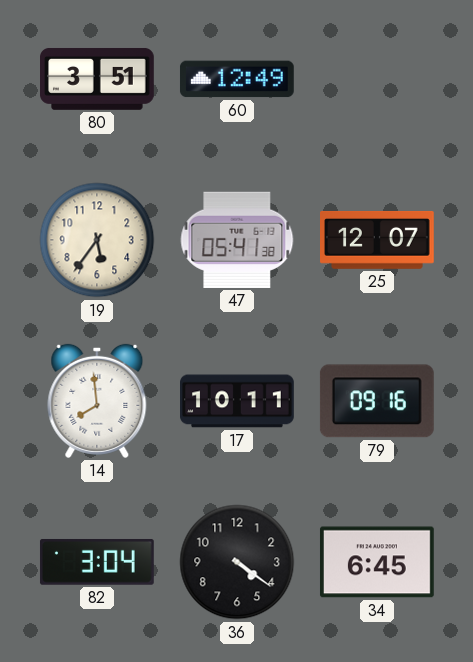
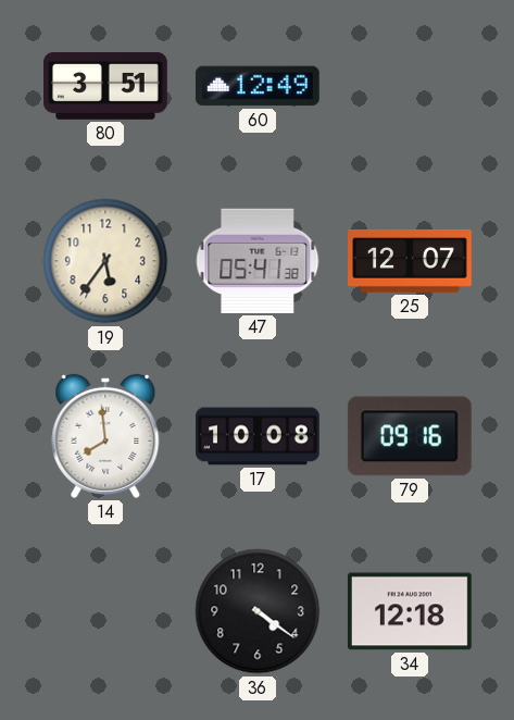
17: 10:11 -> 10:08 (259, 436)
82: 3:04 -> none (97, 562)
34: 6:45 -> 12:18 (410, 611)
